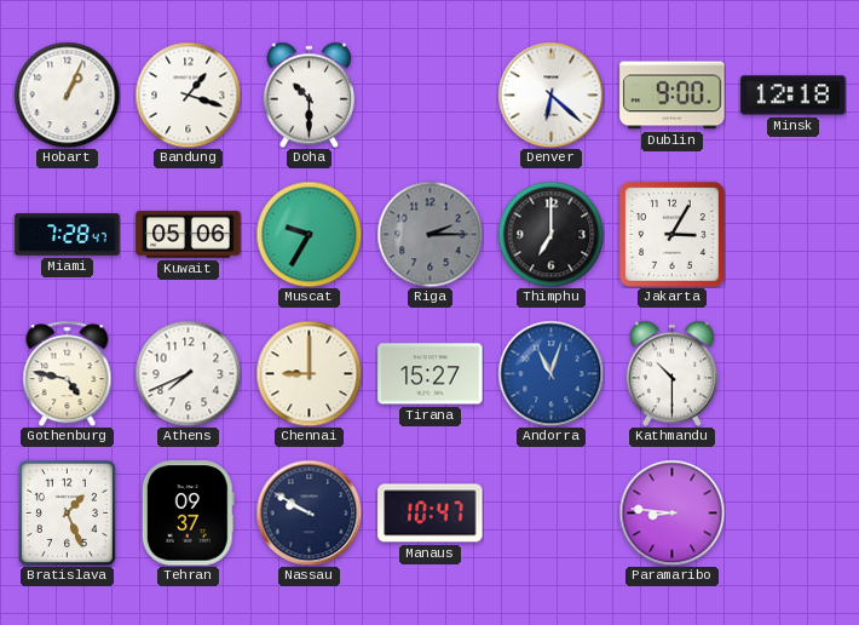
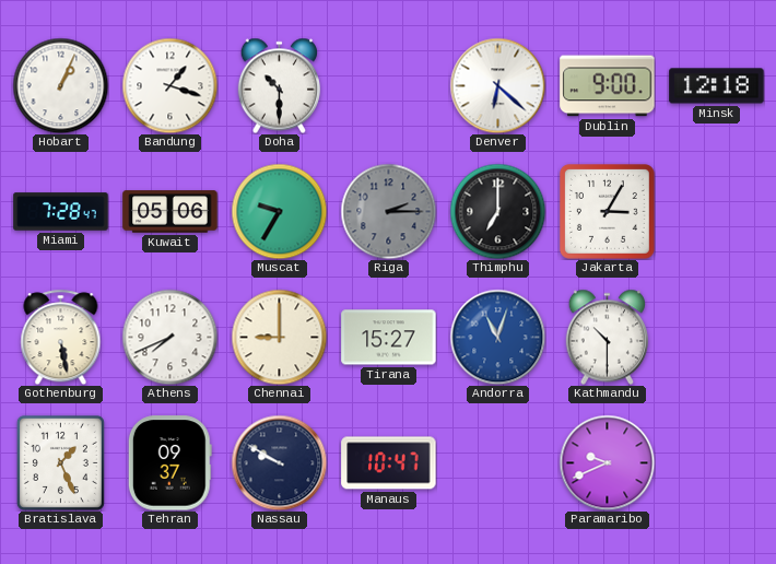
Gothenburg: 4:47 -> 5:28 (61, 337)
Paramaribo: 8:46 -> 9:41 (607, 462)
